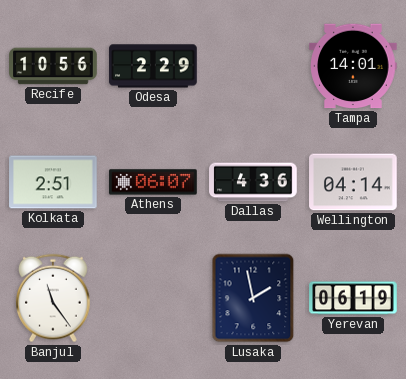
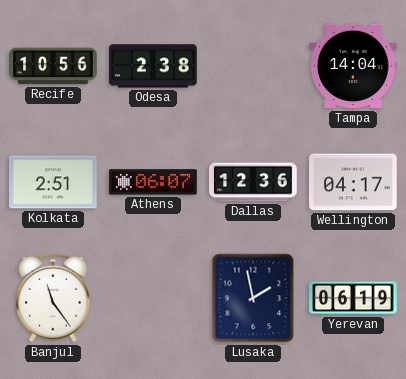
Odesa: 2:29 -> 2:38 (153, 66)
Tampa: 14:01 -> 14:04 (353, 66)
Dallas: 4:36 -> 12:36 (253, 182)
Wellington: 04:14 -> 04:17 (353, 182)
